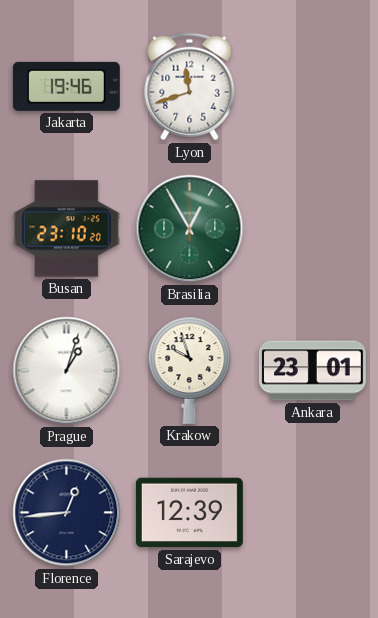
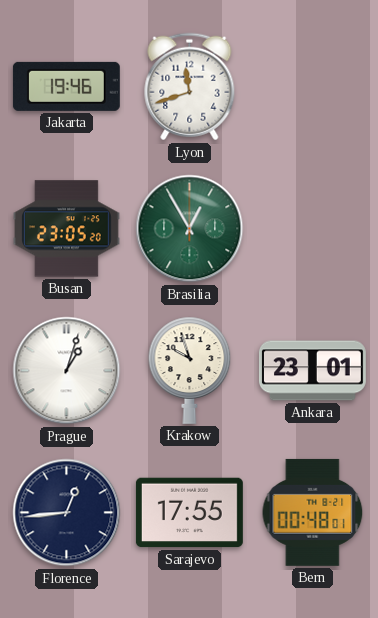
Busan: 23:10 -> 23:05 (66, 229)
Sarajevo: 12:39 -> 17:55 (189, 513)
Bern: none -> 00:48 (313, 512)
